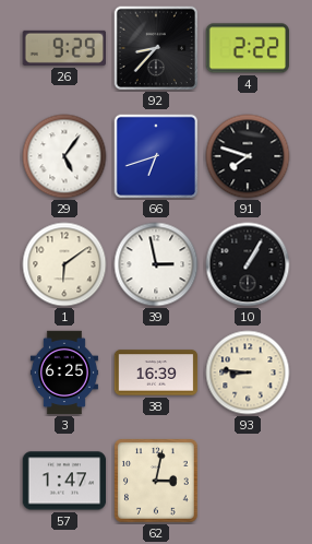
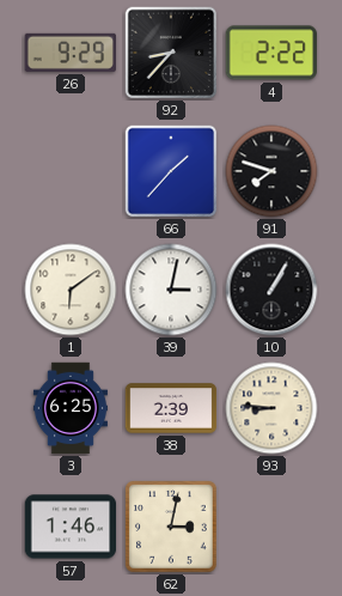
29: 5:06 -> none (64, 156)
66: 6:42 -> 1:37 (171, 171)
39: 2:58 -> 3:02 (171, 290)
38: 16:39 -> 2:39 (171, 408)
57: 1:47 -> 1:46 (71, 527)
